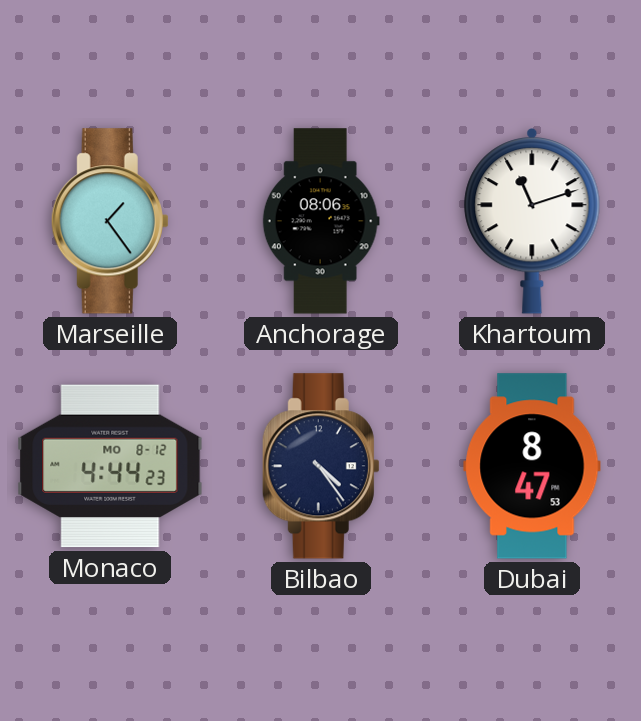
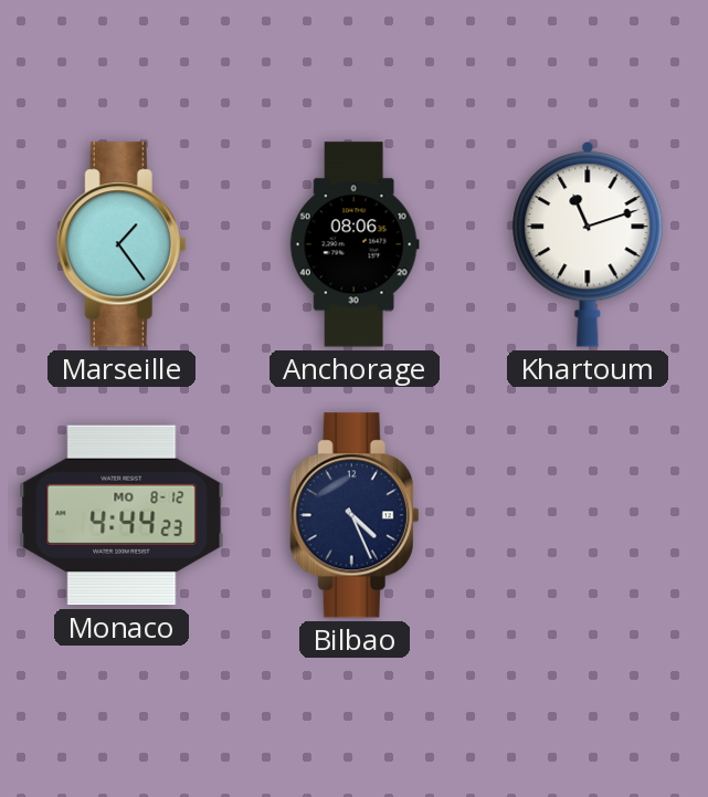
Bilbao: 4:24 -> 4:26 (355, 515)
Dubai: 8:47 -> none (532, 466)
